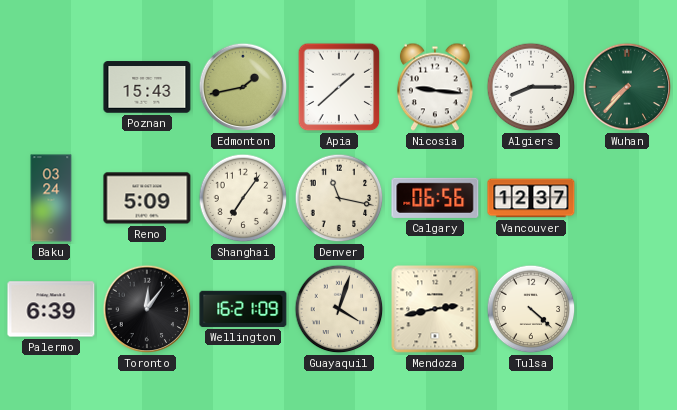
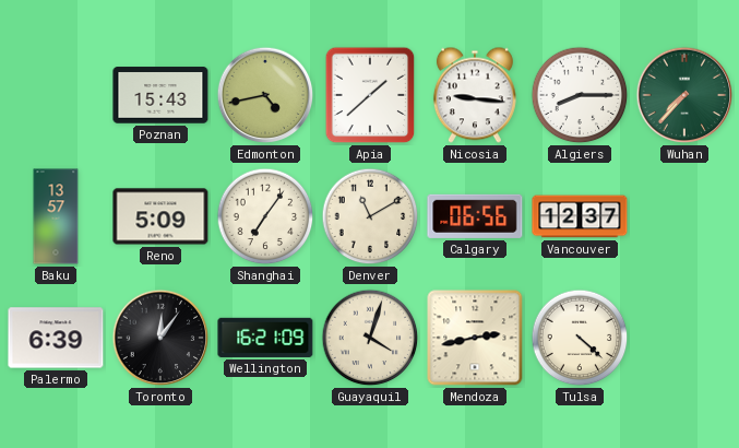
Edmonton: 1:43 -> 4:43 (265, 95)
Baku: 03:24 -> 13:57 (56, 216)
Denver: 11:17 -> 11:10 (370, 216)
